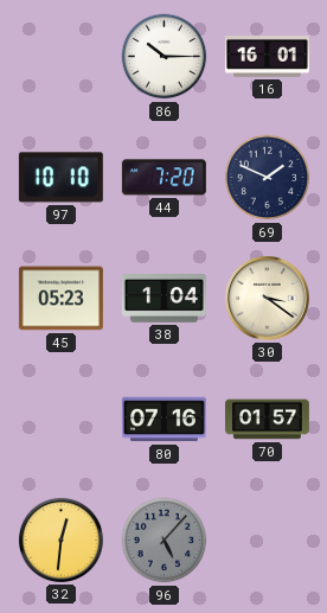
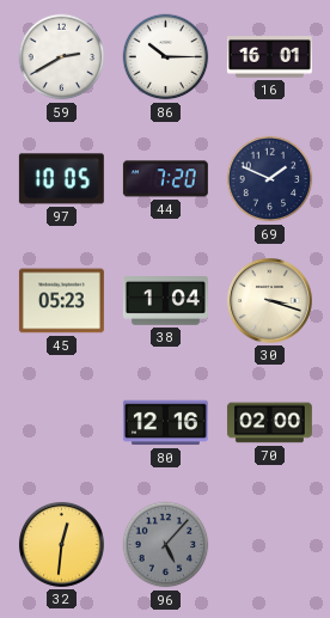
59: none -> 2:40 (62, 57)
97: 10:10 -> 10:05 (61, 179)
30: 3:21 -> 3:18 (269, 300)
80: 07:16 -> 12:16 (165, 423)
70: 01:57 -> 02:00 (269, 423)
